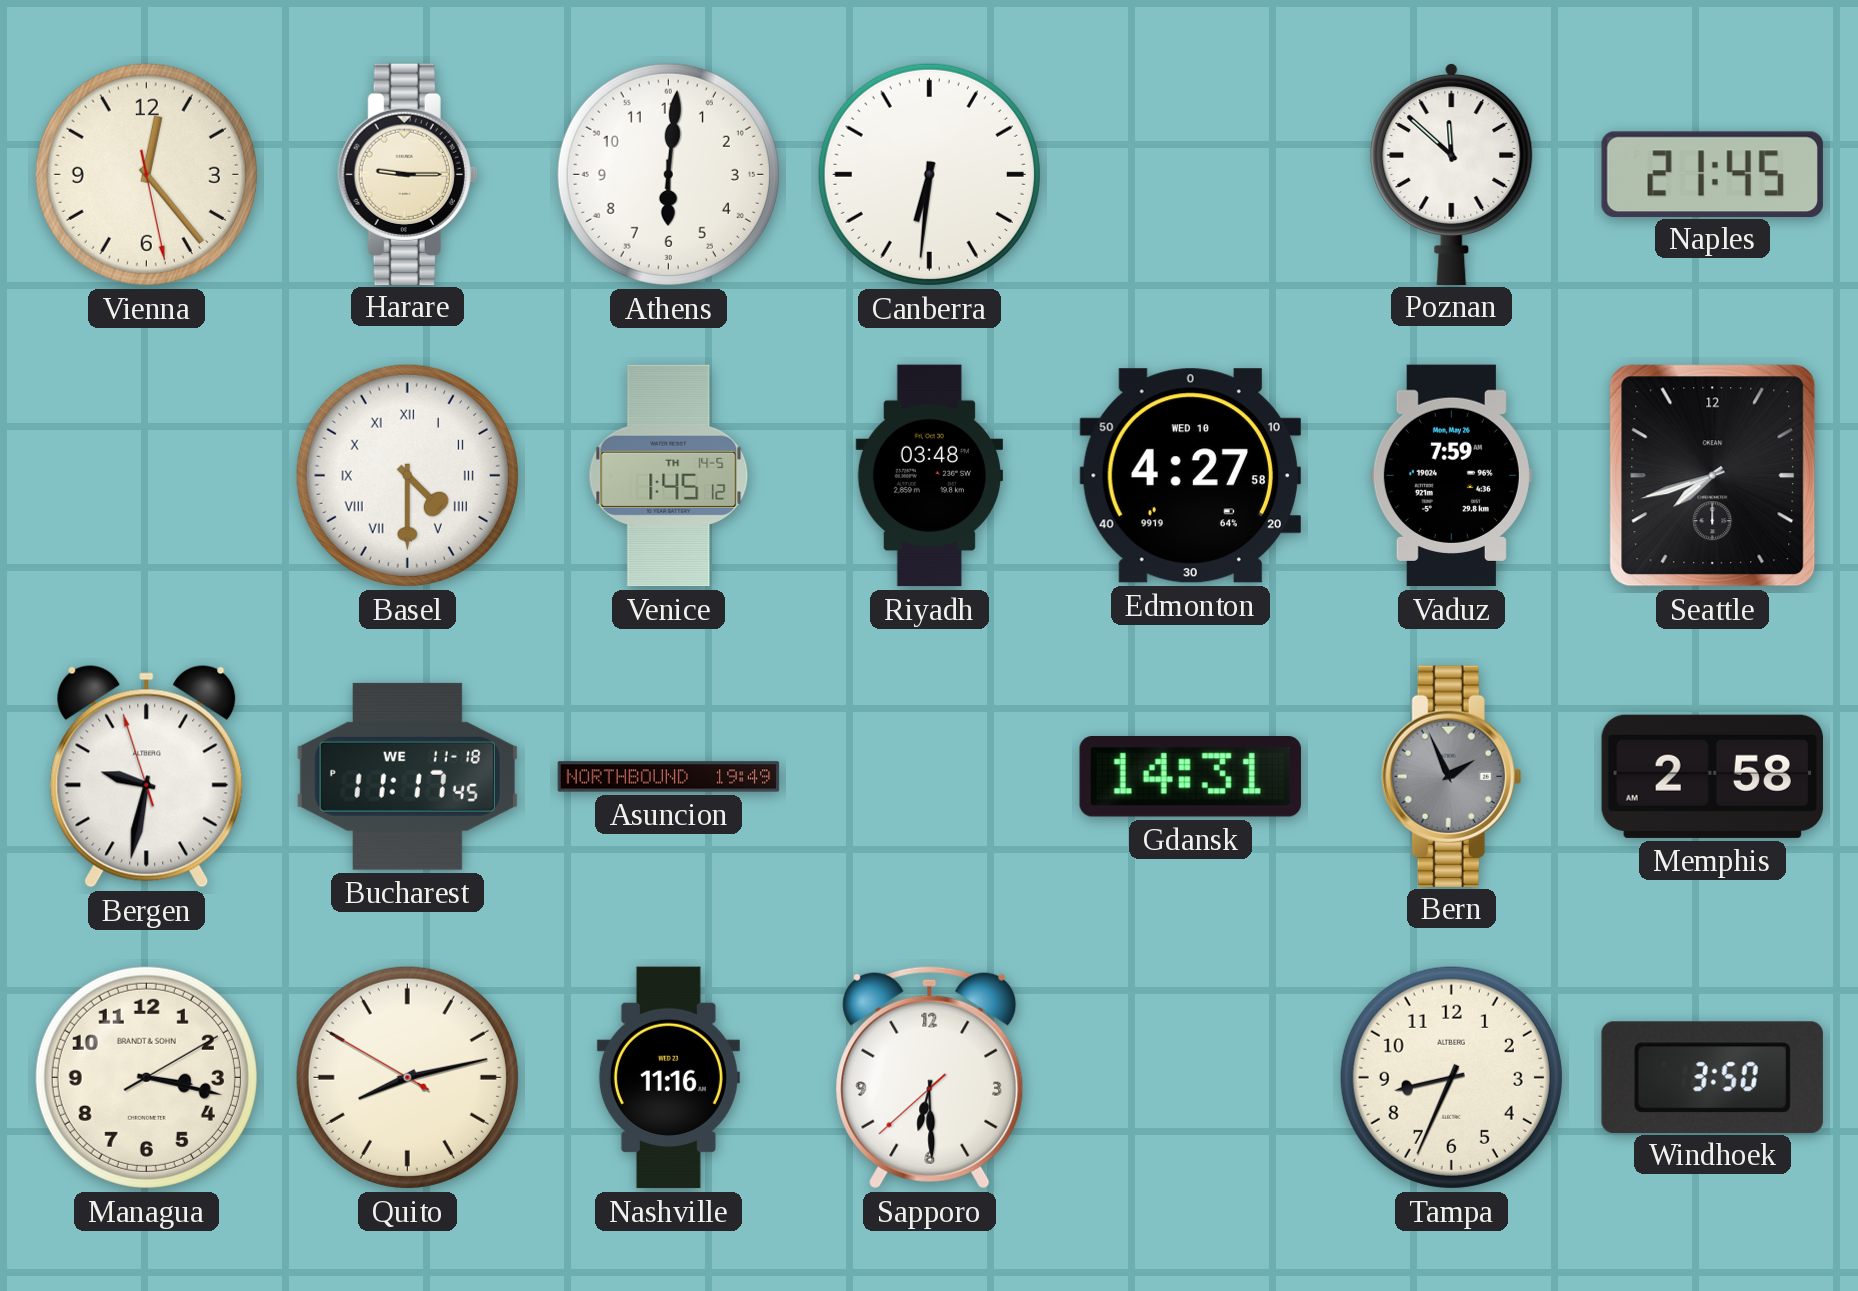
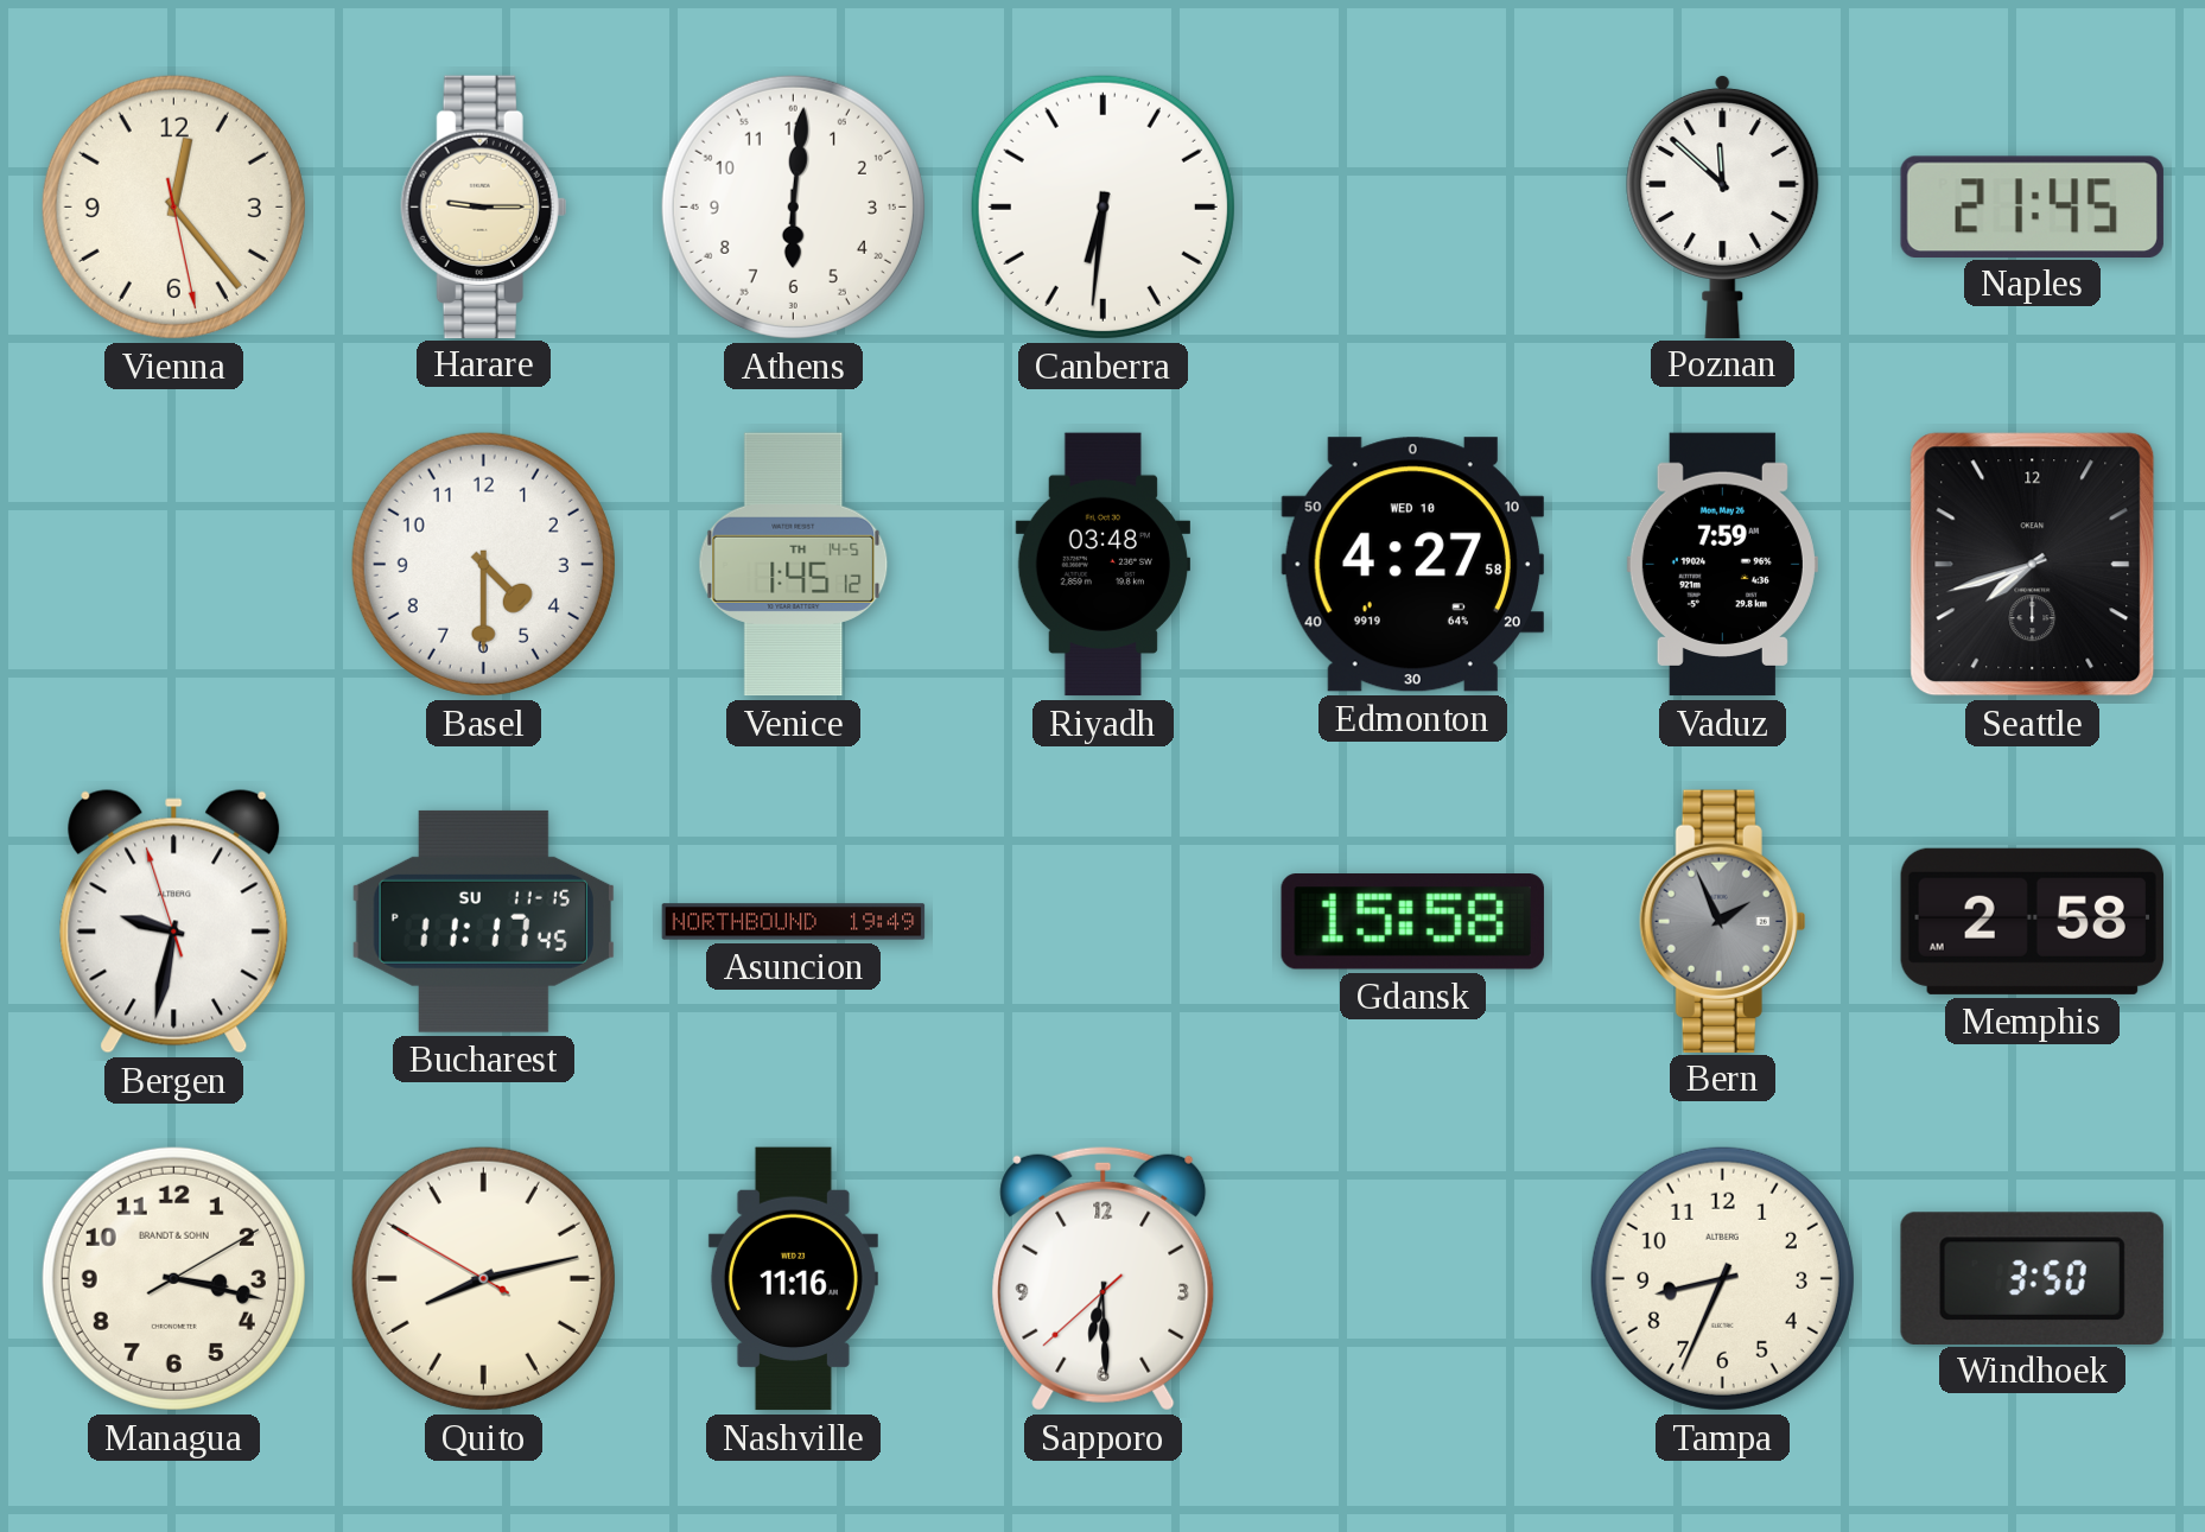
Basel numerals: Roman -> Arabic (483, 564)
Bucharest date: WE 11-18 -> SU 11-15 (483, 921)
Gdansk: 14:31 -> 15:58 (1412, 922)
